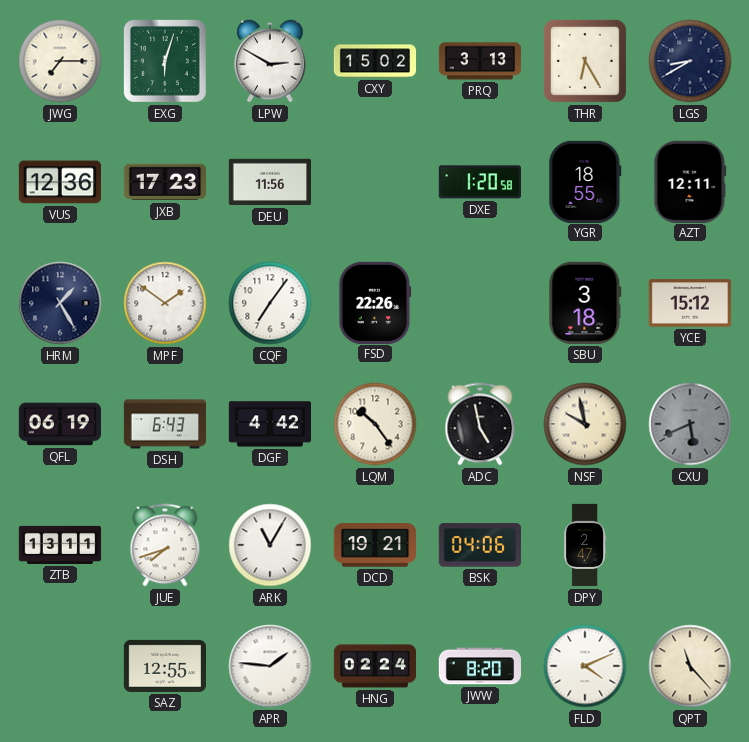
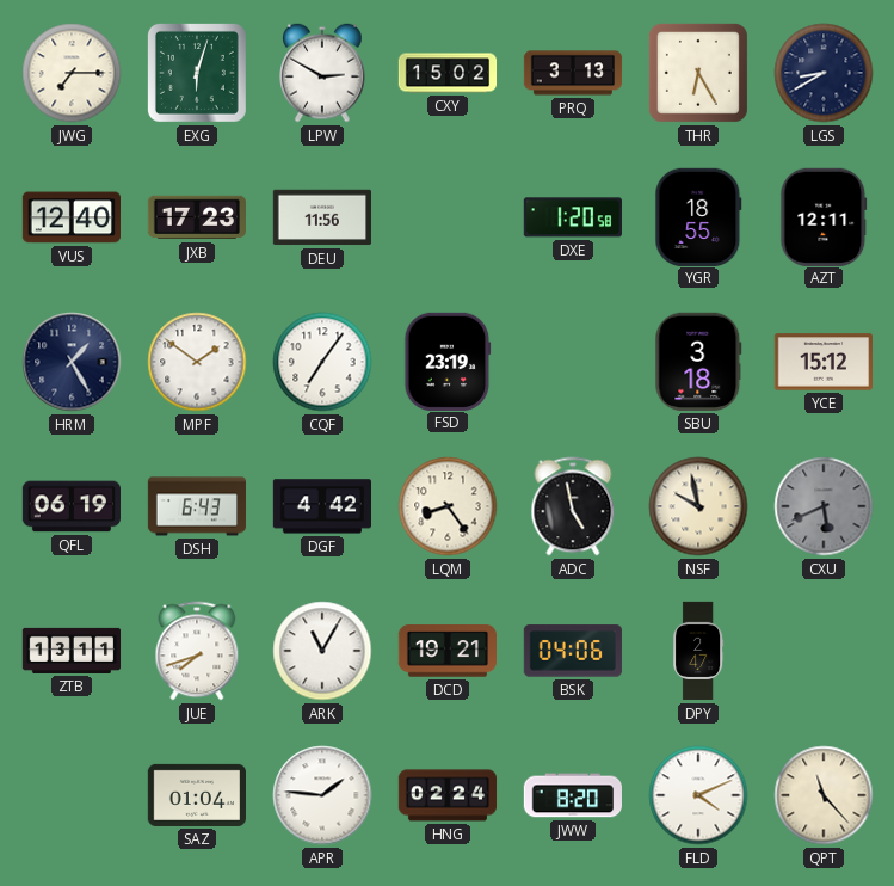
VUS: 12:36 -> 12:40 (70, 217)
FSD: 22:26 -> 23:19 (448, 361)
LQM: 10:24 -> 8:24 (448, 506)
SAZ: 12:55 -> 01:04 (196, 795)
